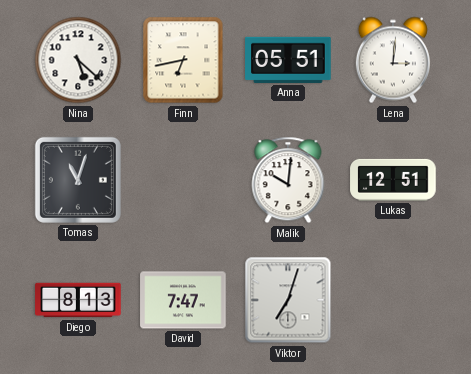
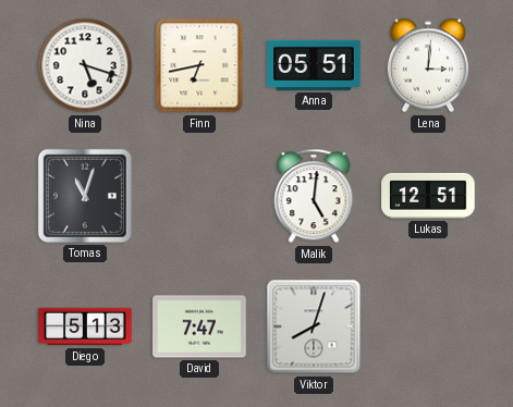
Nina: 5:22 -> 5:18 (85, 65)
Malik: 10:01 -> 5:01 (314, 196)
Diego: 8:13 -> 5:13 (85, 326)
Viktor: 7:03 -> 8:03 (314, 326)
